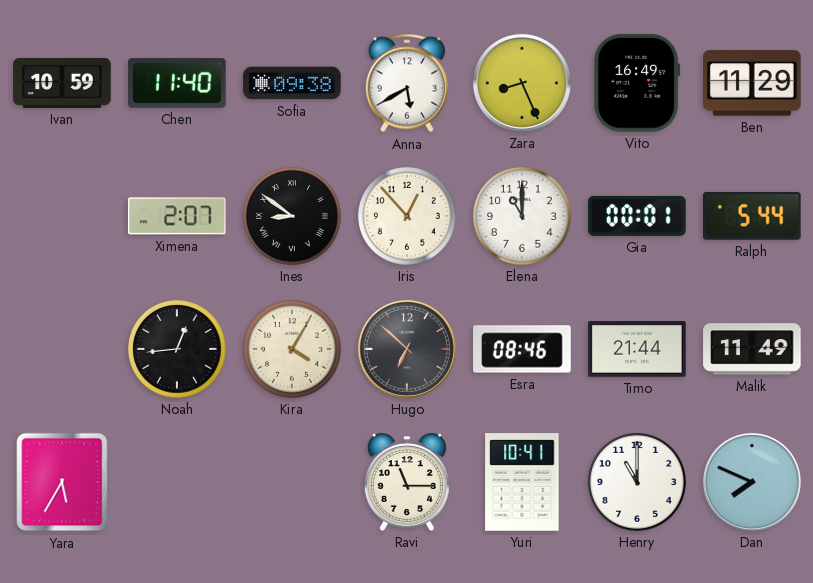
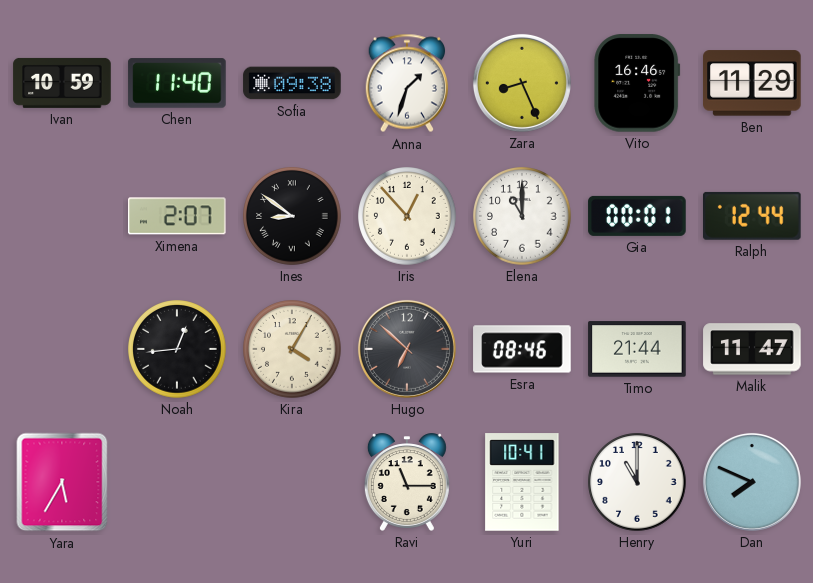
Anna: 5:40 -> 1:33 (406, 83)
Vito: 16:49 -> 16:46 (637, 83)
Ralph: 5:44 -> 12:44 (753, 216)
Malik: 11:49 -> 11:47 (752, 349)
